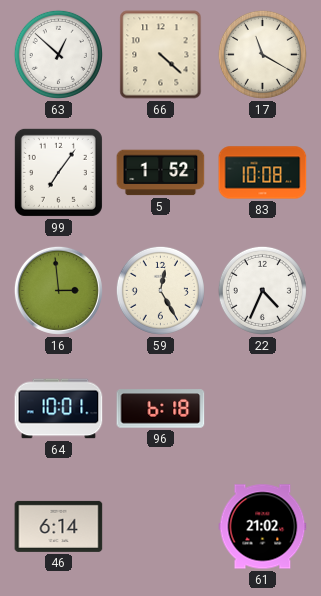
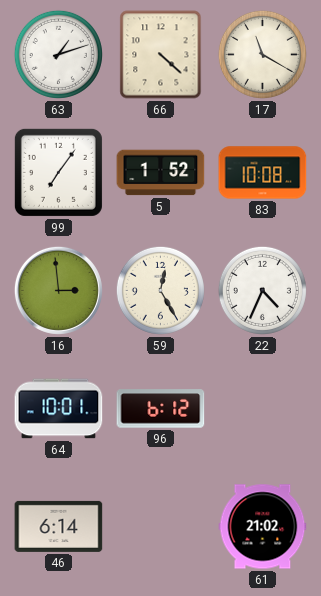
63: 12:52 -> 1:12 (58, 54)
96: 6:18 -> 6:12 (161, 409)
